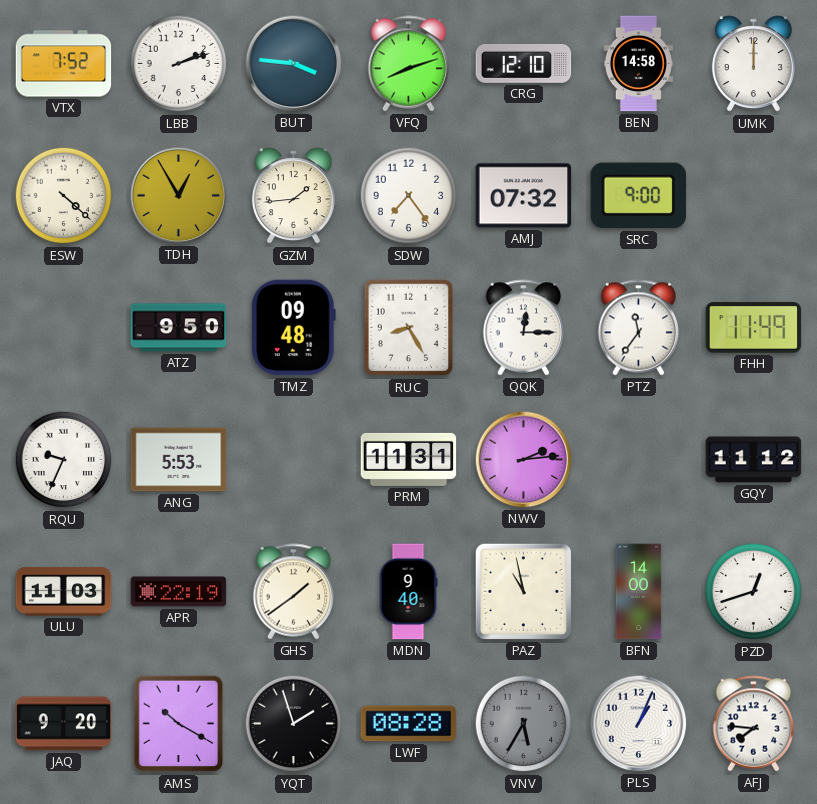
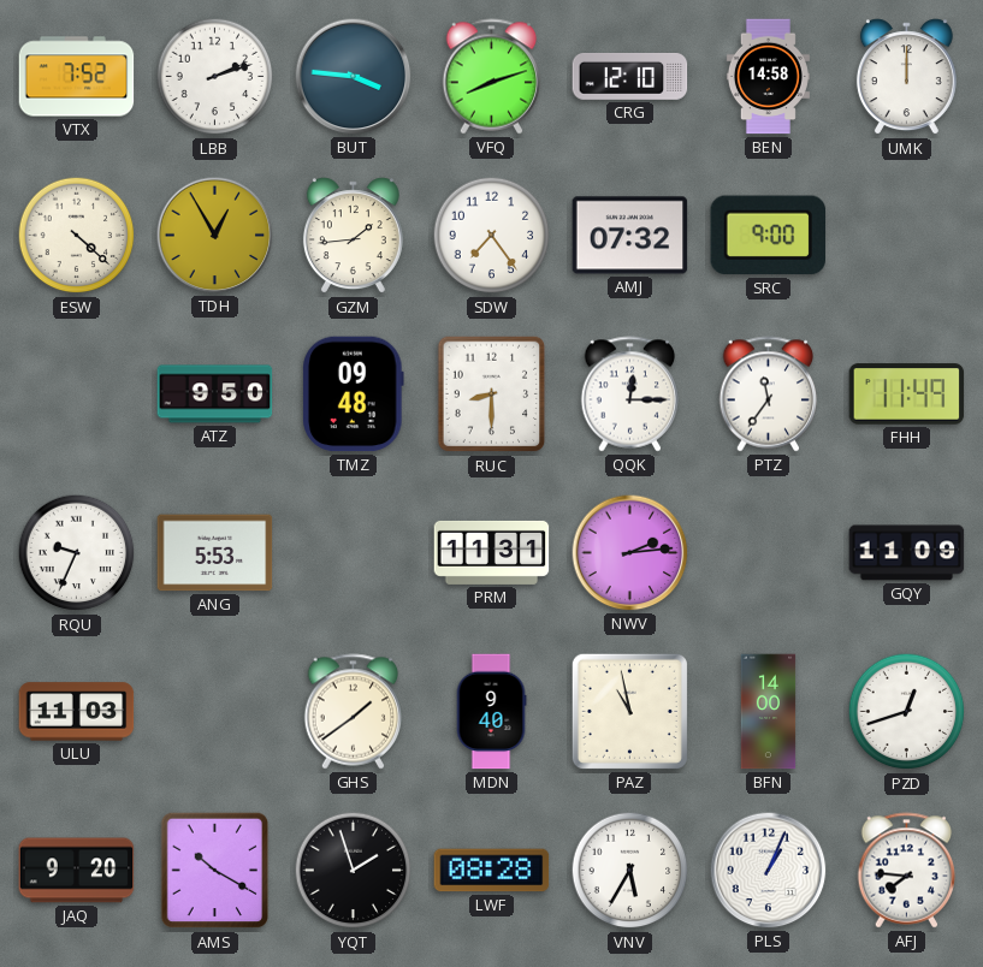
RUC: 8:25 -> 8:30 (492, 394)
GQY: 11:12 -> 11:09 (907, 553)
APR: 22:19 -> none (179, 592)
VNV dial: grey -> white (630, 871)
